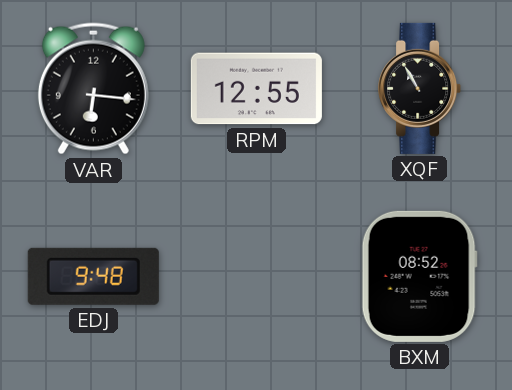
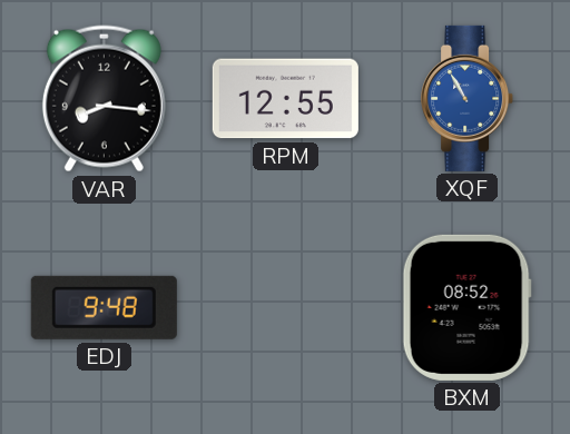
VAR: 6:16 -> 8:16 (104, 99)
XQF dial: black -> blue (468, 98)
